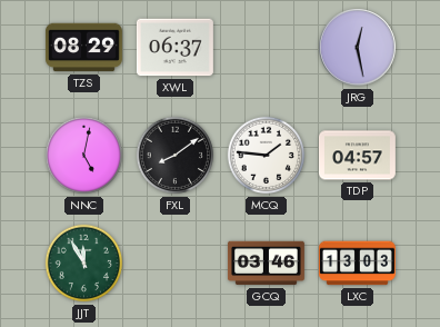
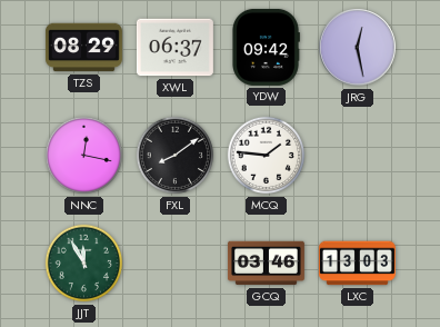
YDW: none -> 09:42 (267, 47)
NNC: 5:02 -> 12:17 (84, 156)
TDP: 04:57 -> none (357, 156)
